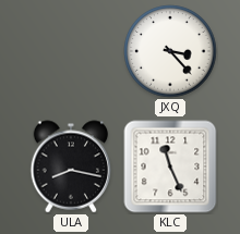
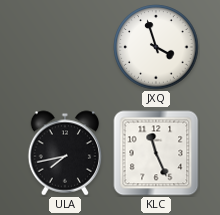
JXQ: 3:23 -> 3:57 (156, 47)
ULA: 8:17 -> 7:43 (65, 153)
